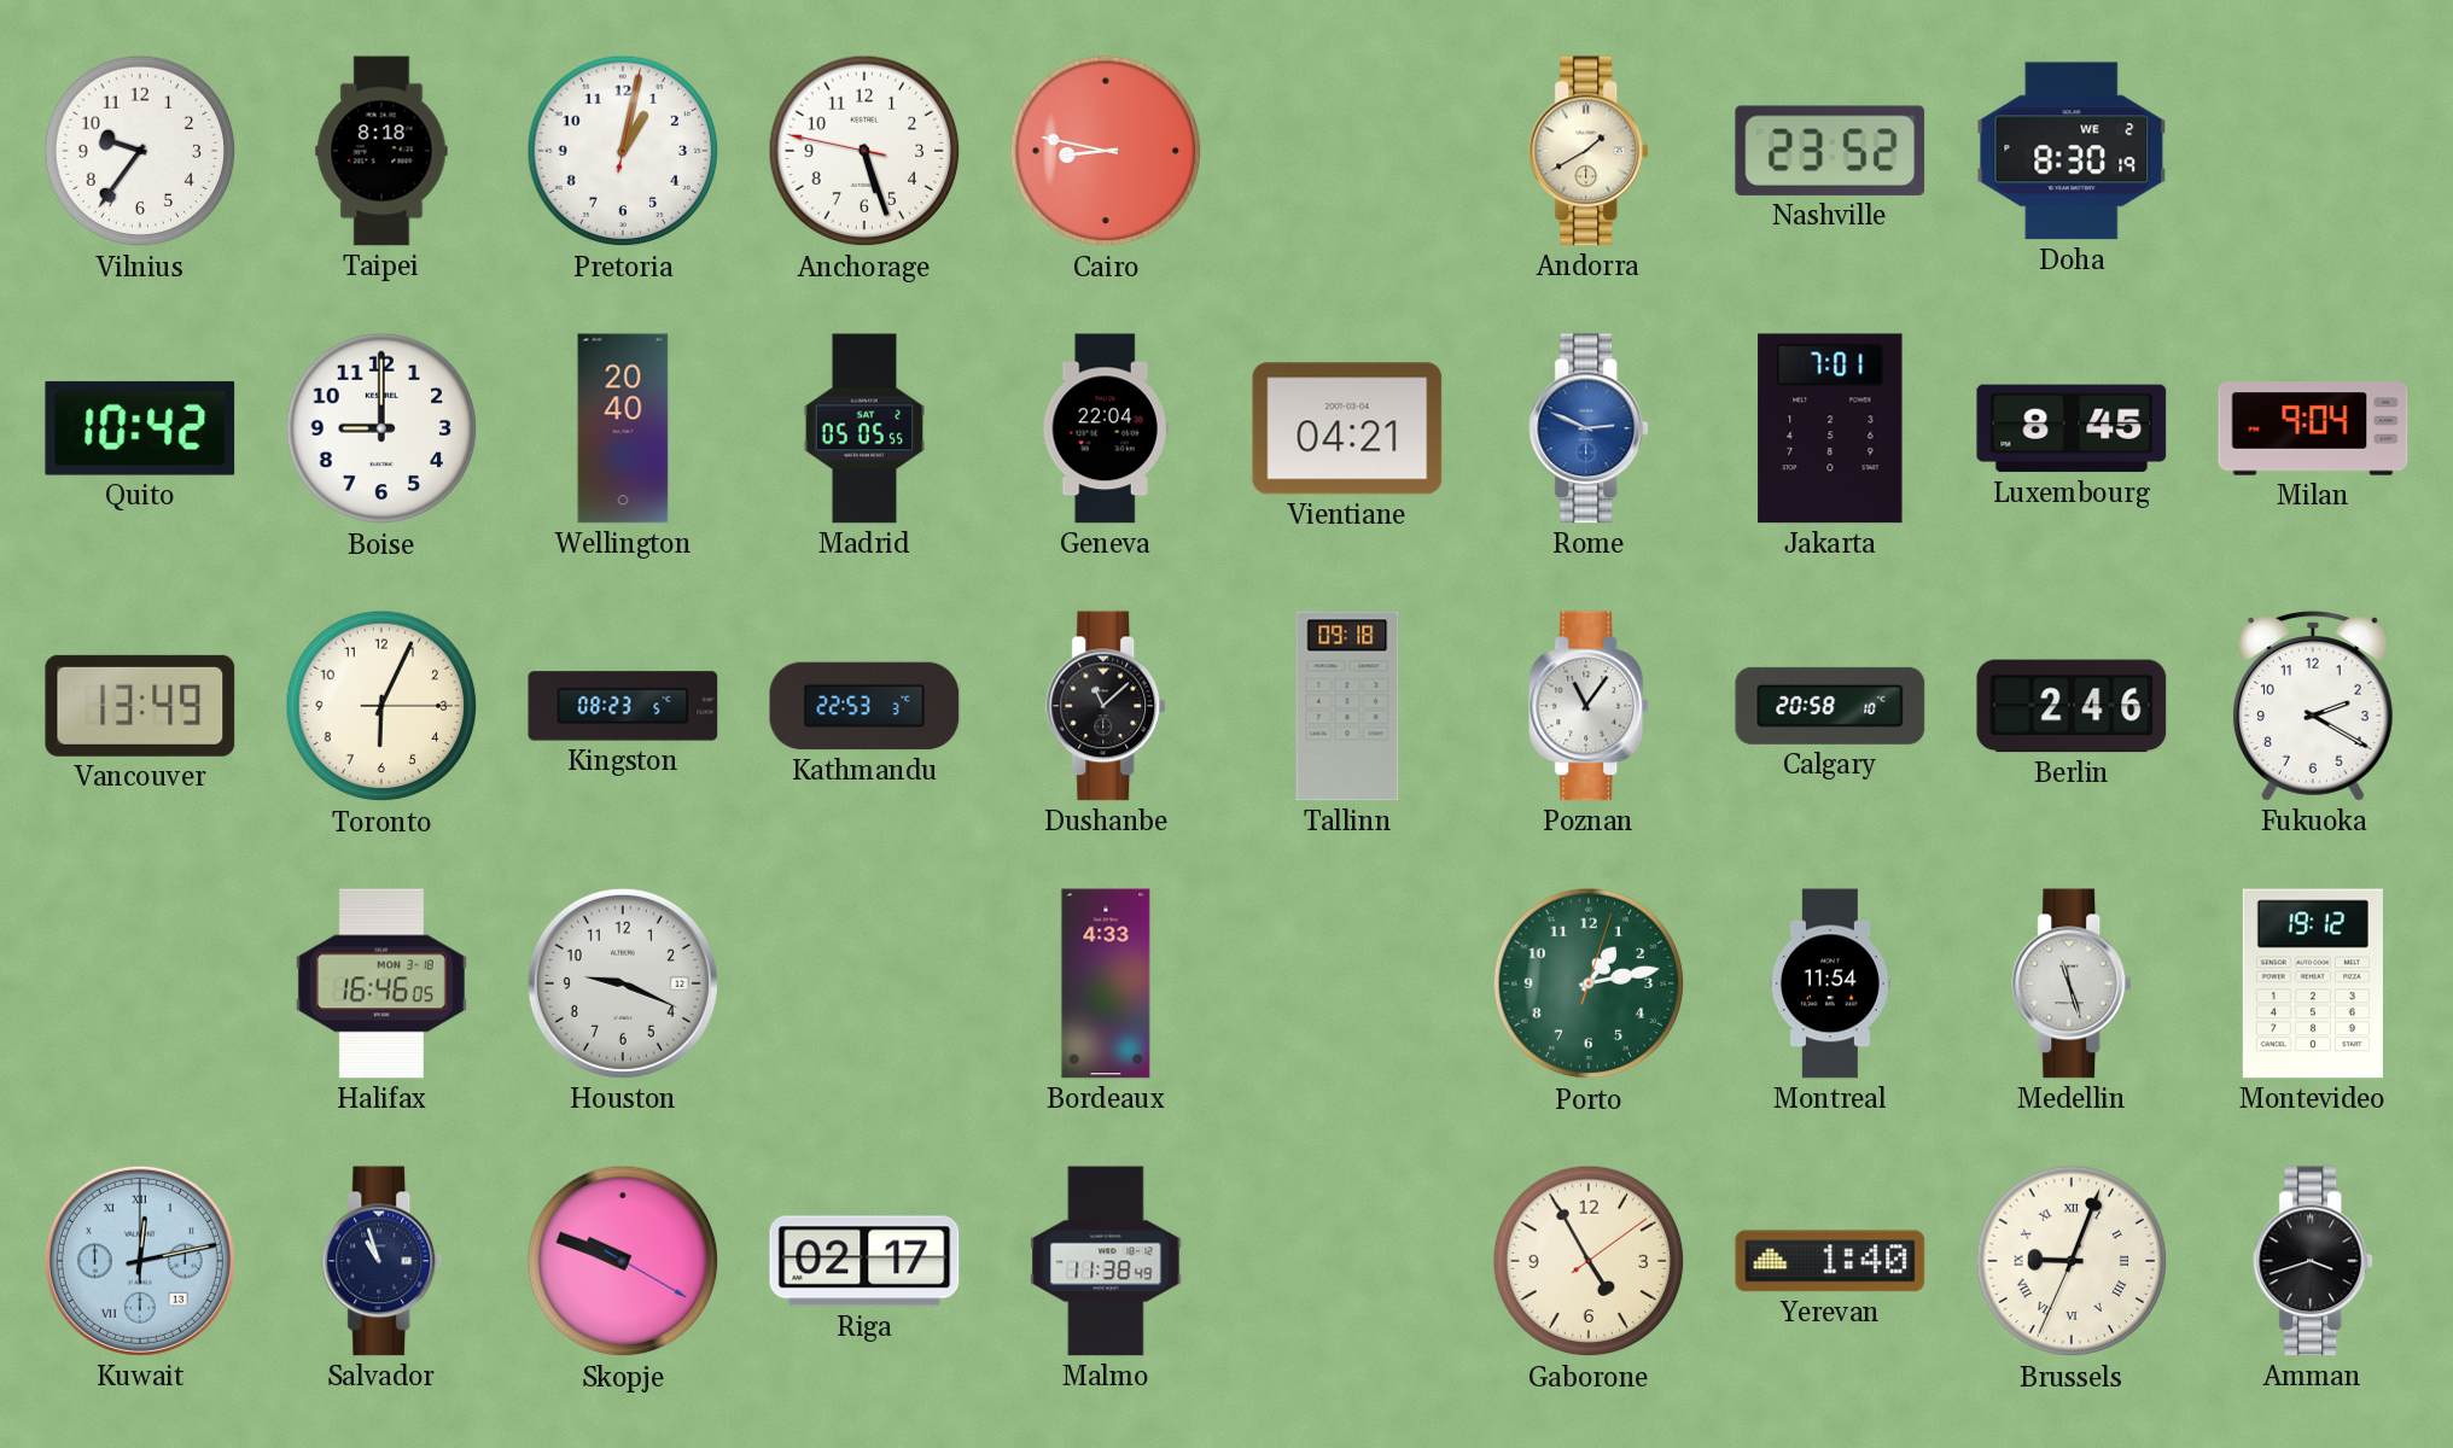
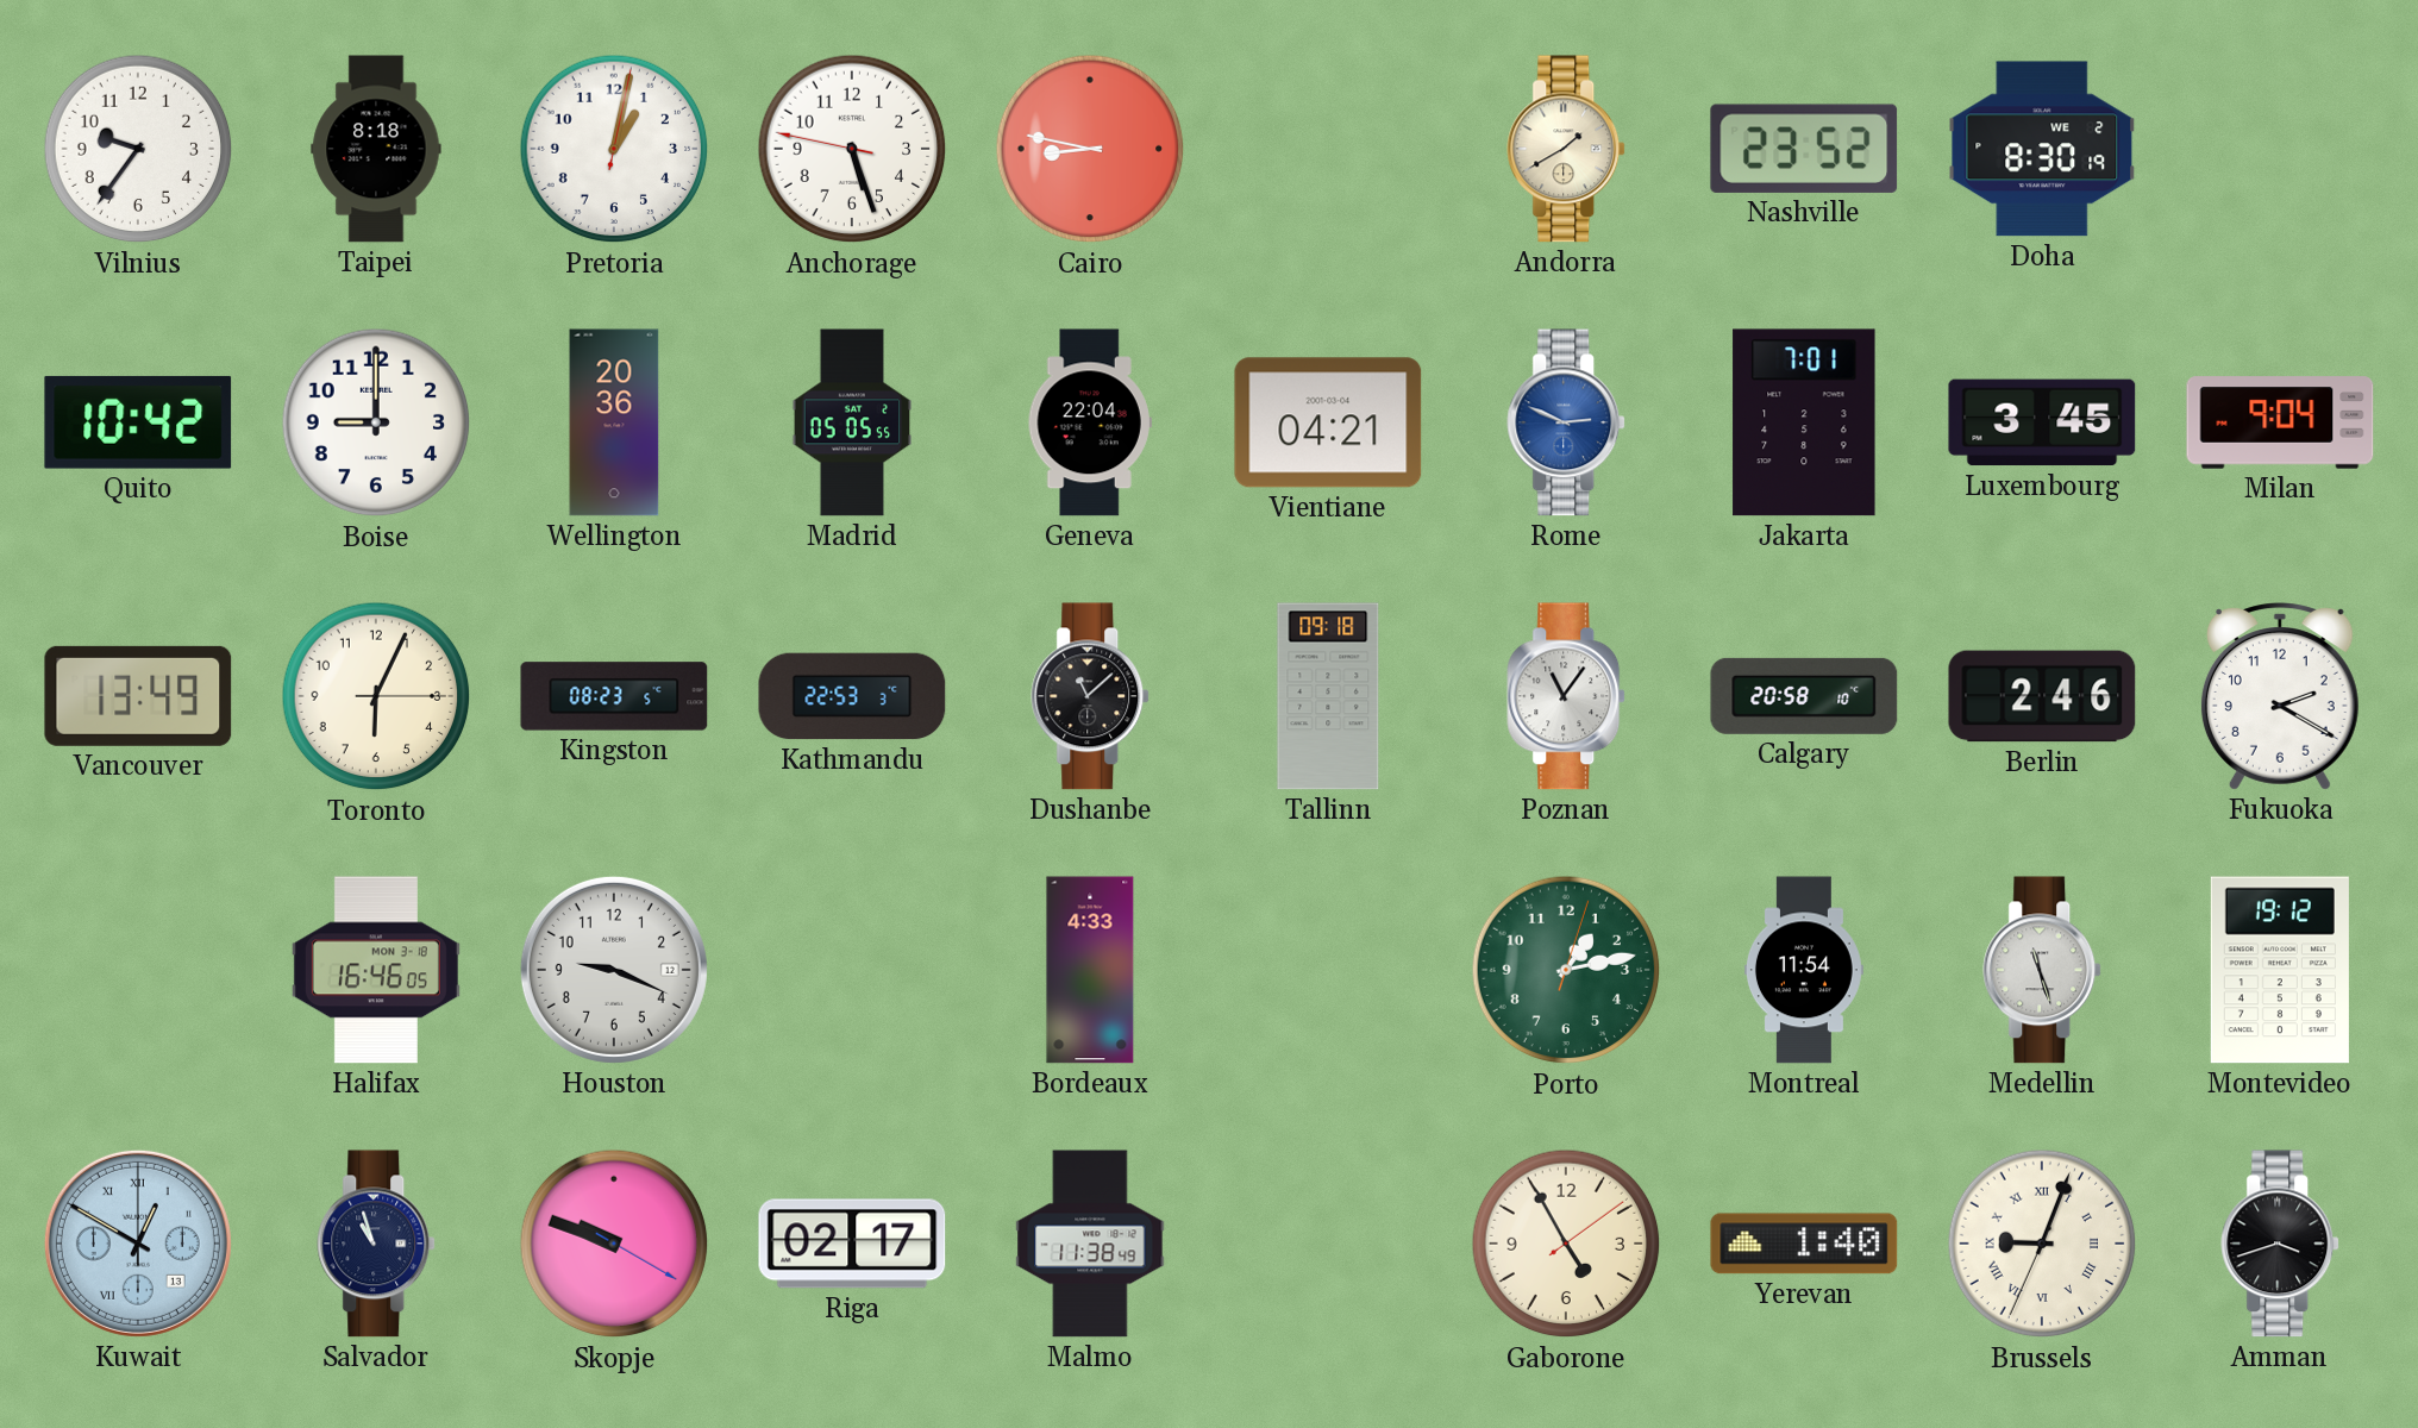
Wellington: 20:40 -> 20:36 (614, 422)
Luxembourg: 8:45 -> 3:45 (2042, 422)
Kuwait: 12:13 -> 12:50 (138, 1244)
